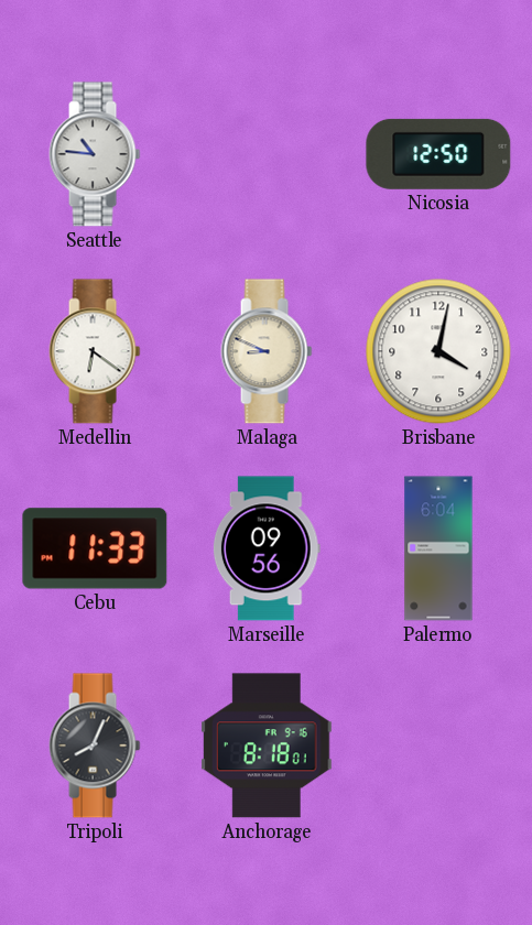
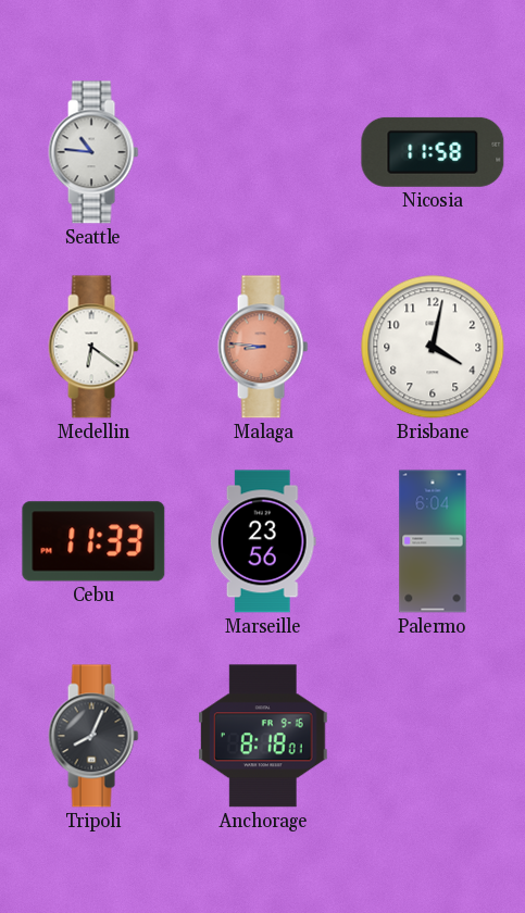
Nicosia: 12:50 -> 11:58 (433, 152)
Malaga: 8:49 -> 8:46 (263, 347)
Malaga dial: cream -> salmon (263, 347)
Marseille: 09:56 -> 23:56 (263, 541)
